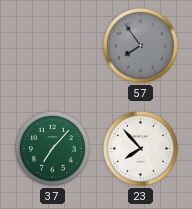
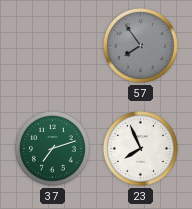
37: 7:07 -> 7:12 (53, 149)
23: 7:53 -> 7:56 (141, 149)
